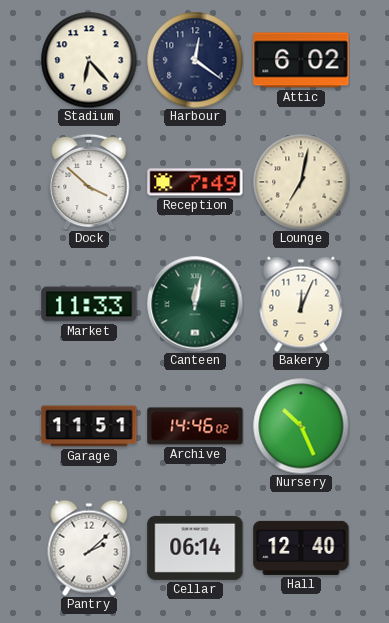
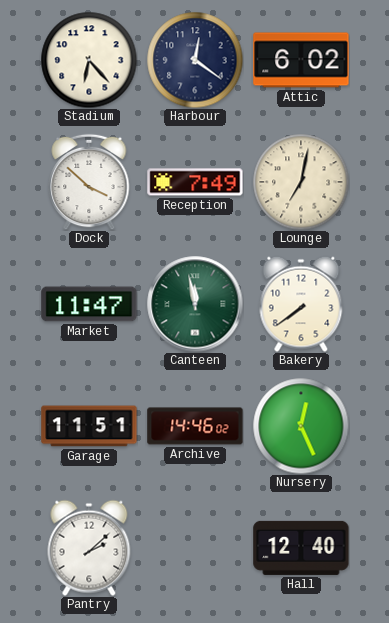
Market: 11:33 -> 11:47 (89, 304)
Canteen: 12:02 -> 11:58 (195, 304)
Bakery: 12:04 -> 7:39 (301, 304)
Nursery: 10:26 -> 12:26 (301, 426)
Cellar: 06:14 -> none (195, 548)
